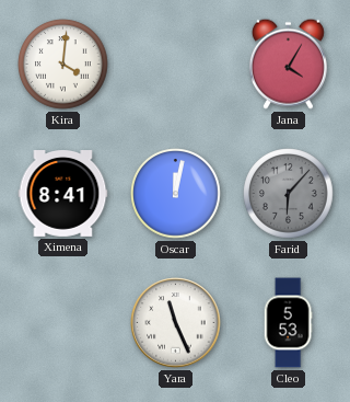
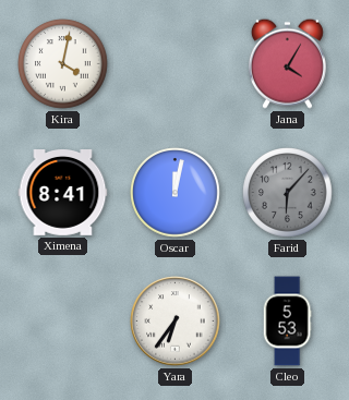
Kira: 4:01 -> 4:02 (63, 64)
Yara: 11:26 -> 6:36 (176, 322)
